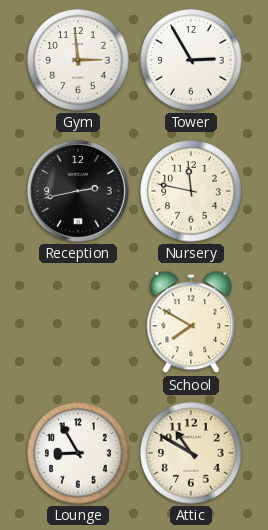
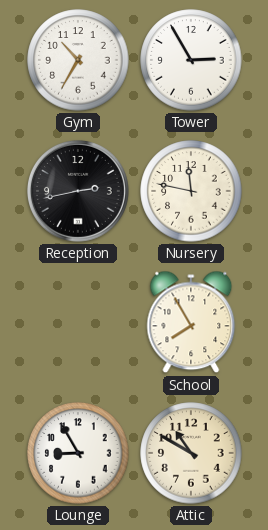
Gym: 2:59 -> 10:35 (78, 60)
School: 7:50 -> 7:55 (191, 322)
